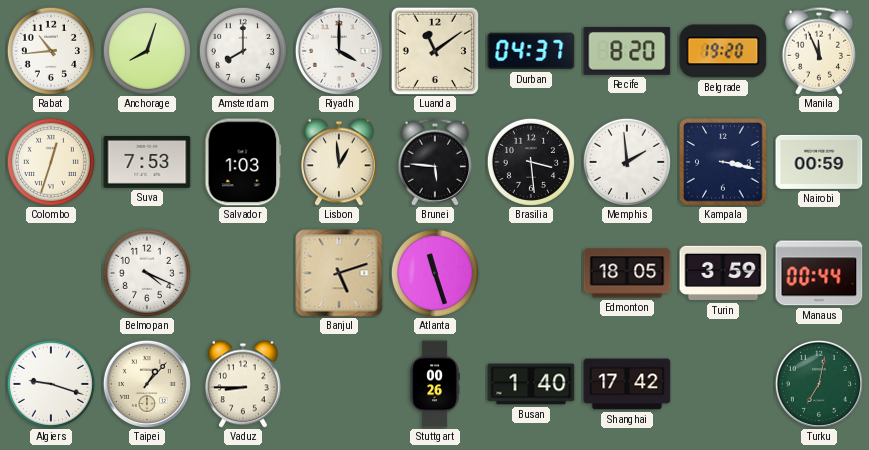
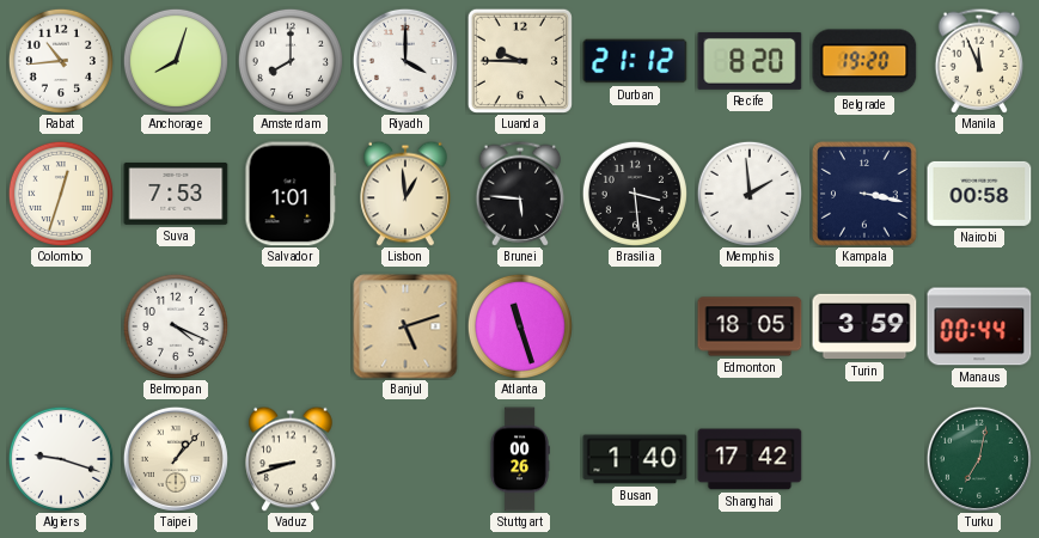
Luanda: 11:09 -> 9:45 (520, 61)
Durban: 04:37 -> 21:12 (635, 61)
Salvador: 1:03 -> 1:01 (291, 194)
Nairobi: 00:59 -> 00:58 (979, 194)
Vaduz: 8:45 -> 8:42 (291, 459)
